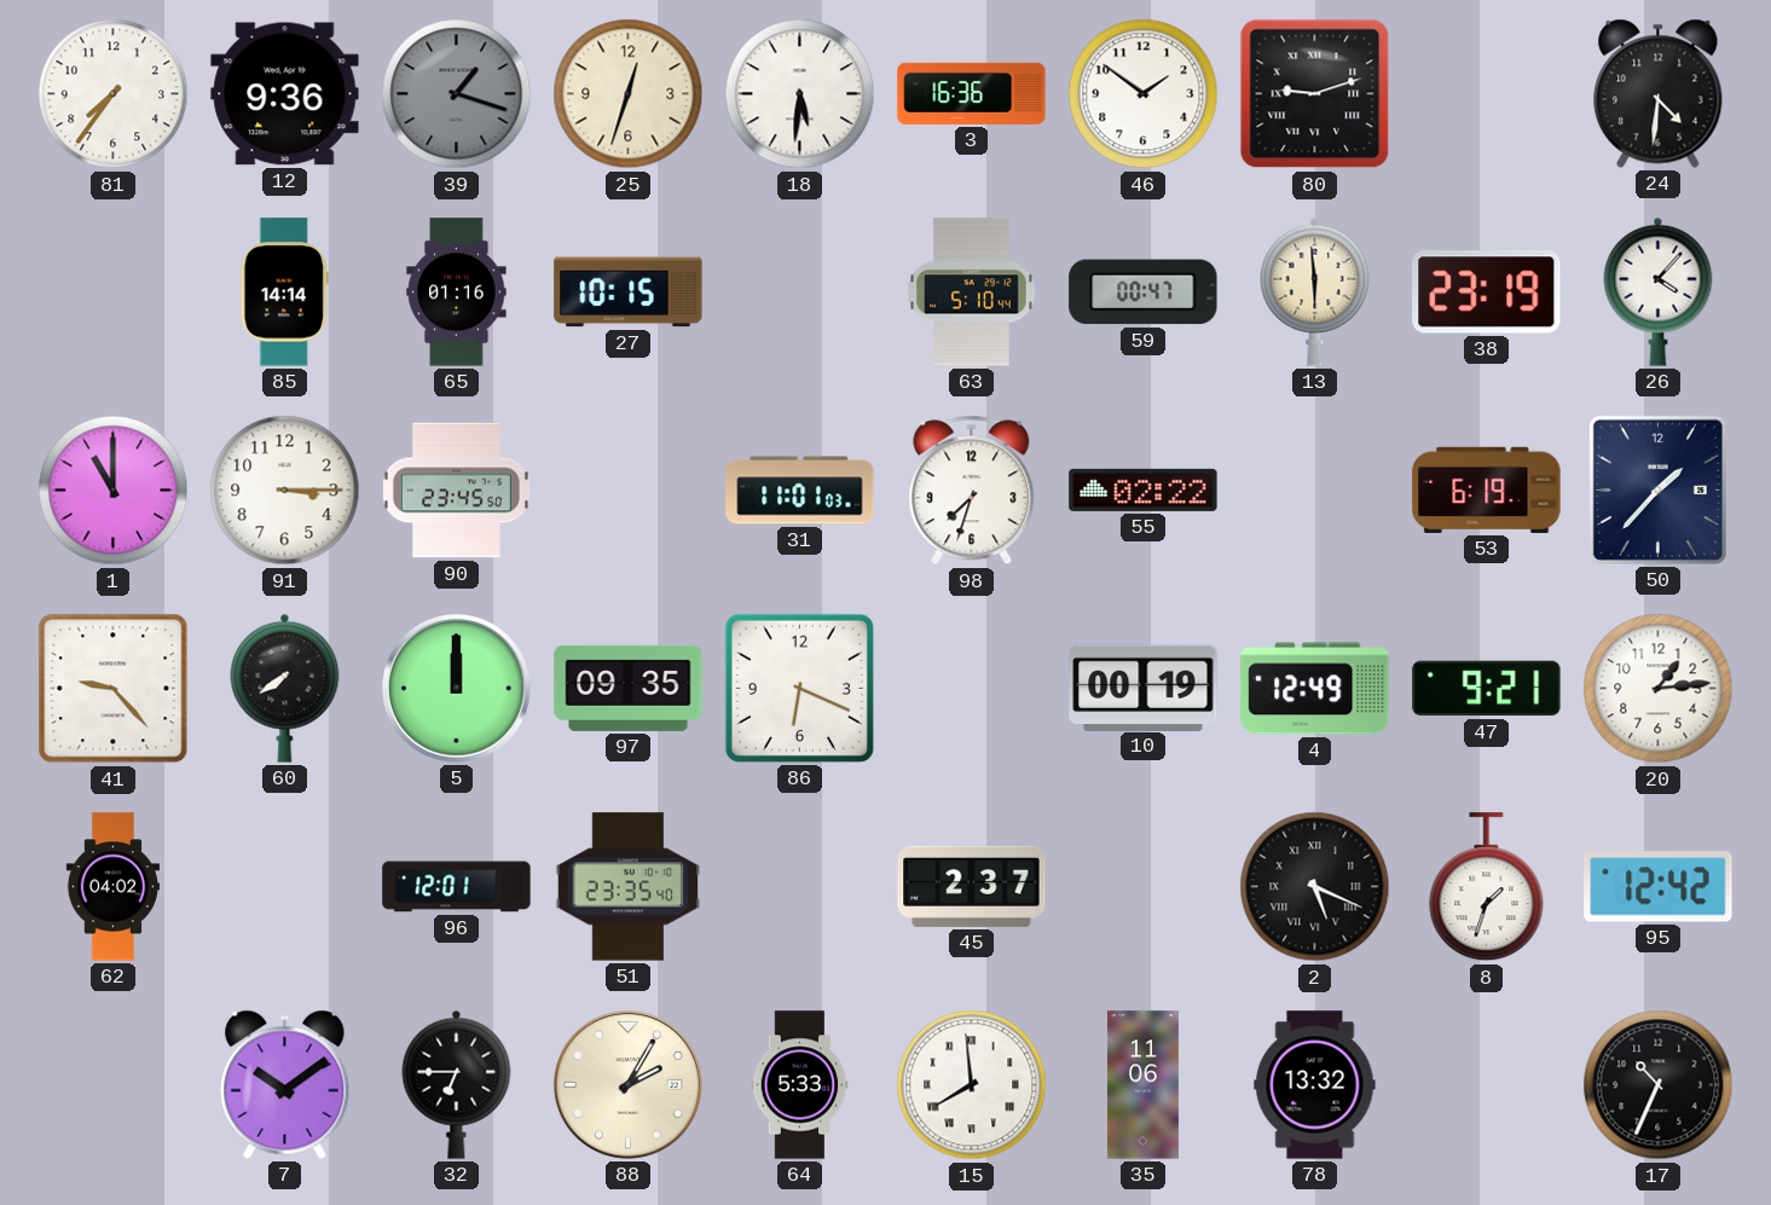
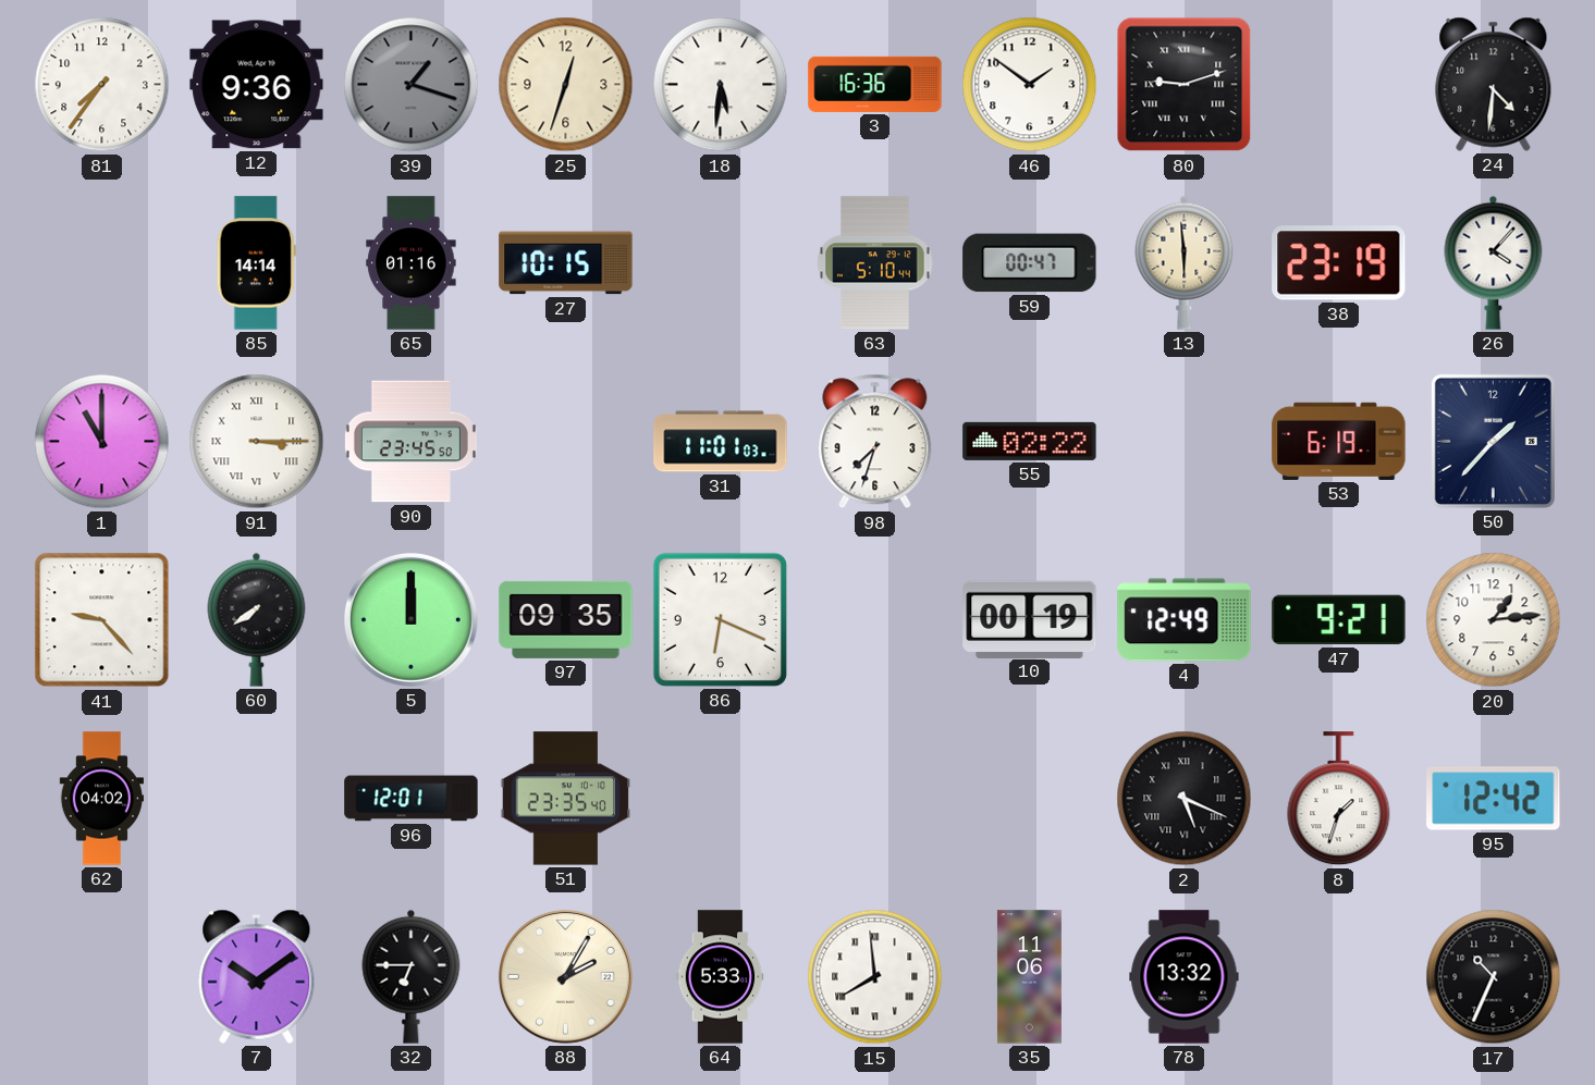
91 numerals: Arabic -> Roman (257, 442)
45: 2:37 -> none (972, 886)
